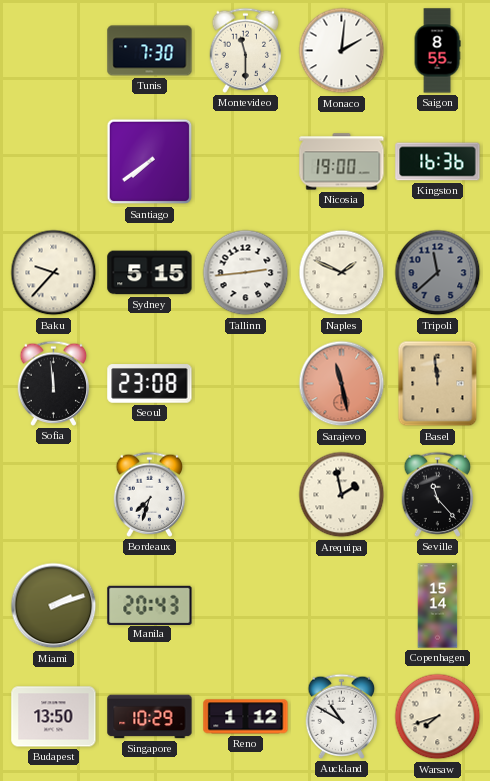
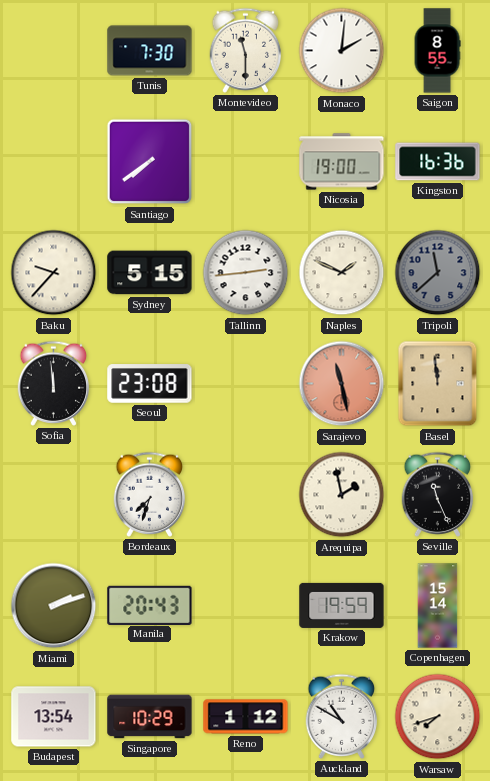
Seville: 11:23 -> 11:26 (438, 494)
Krakow: none -> 19:59 (342, 605)
Budapest: 13:50 -> 13:54 (54, 717)
